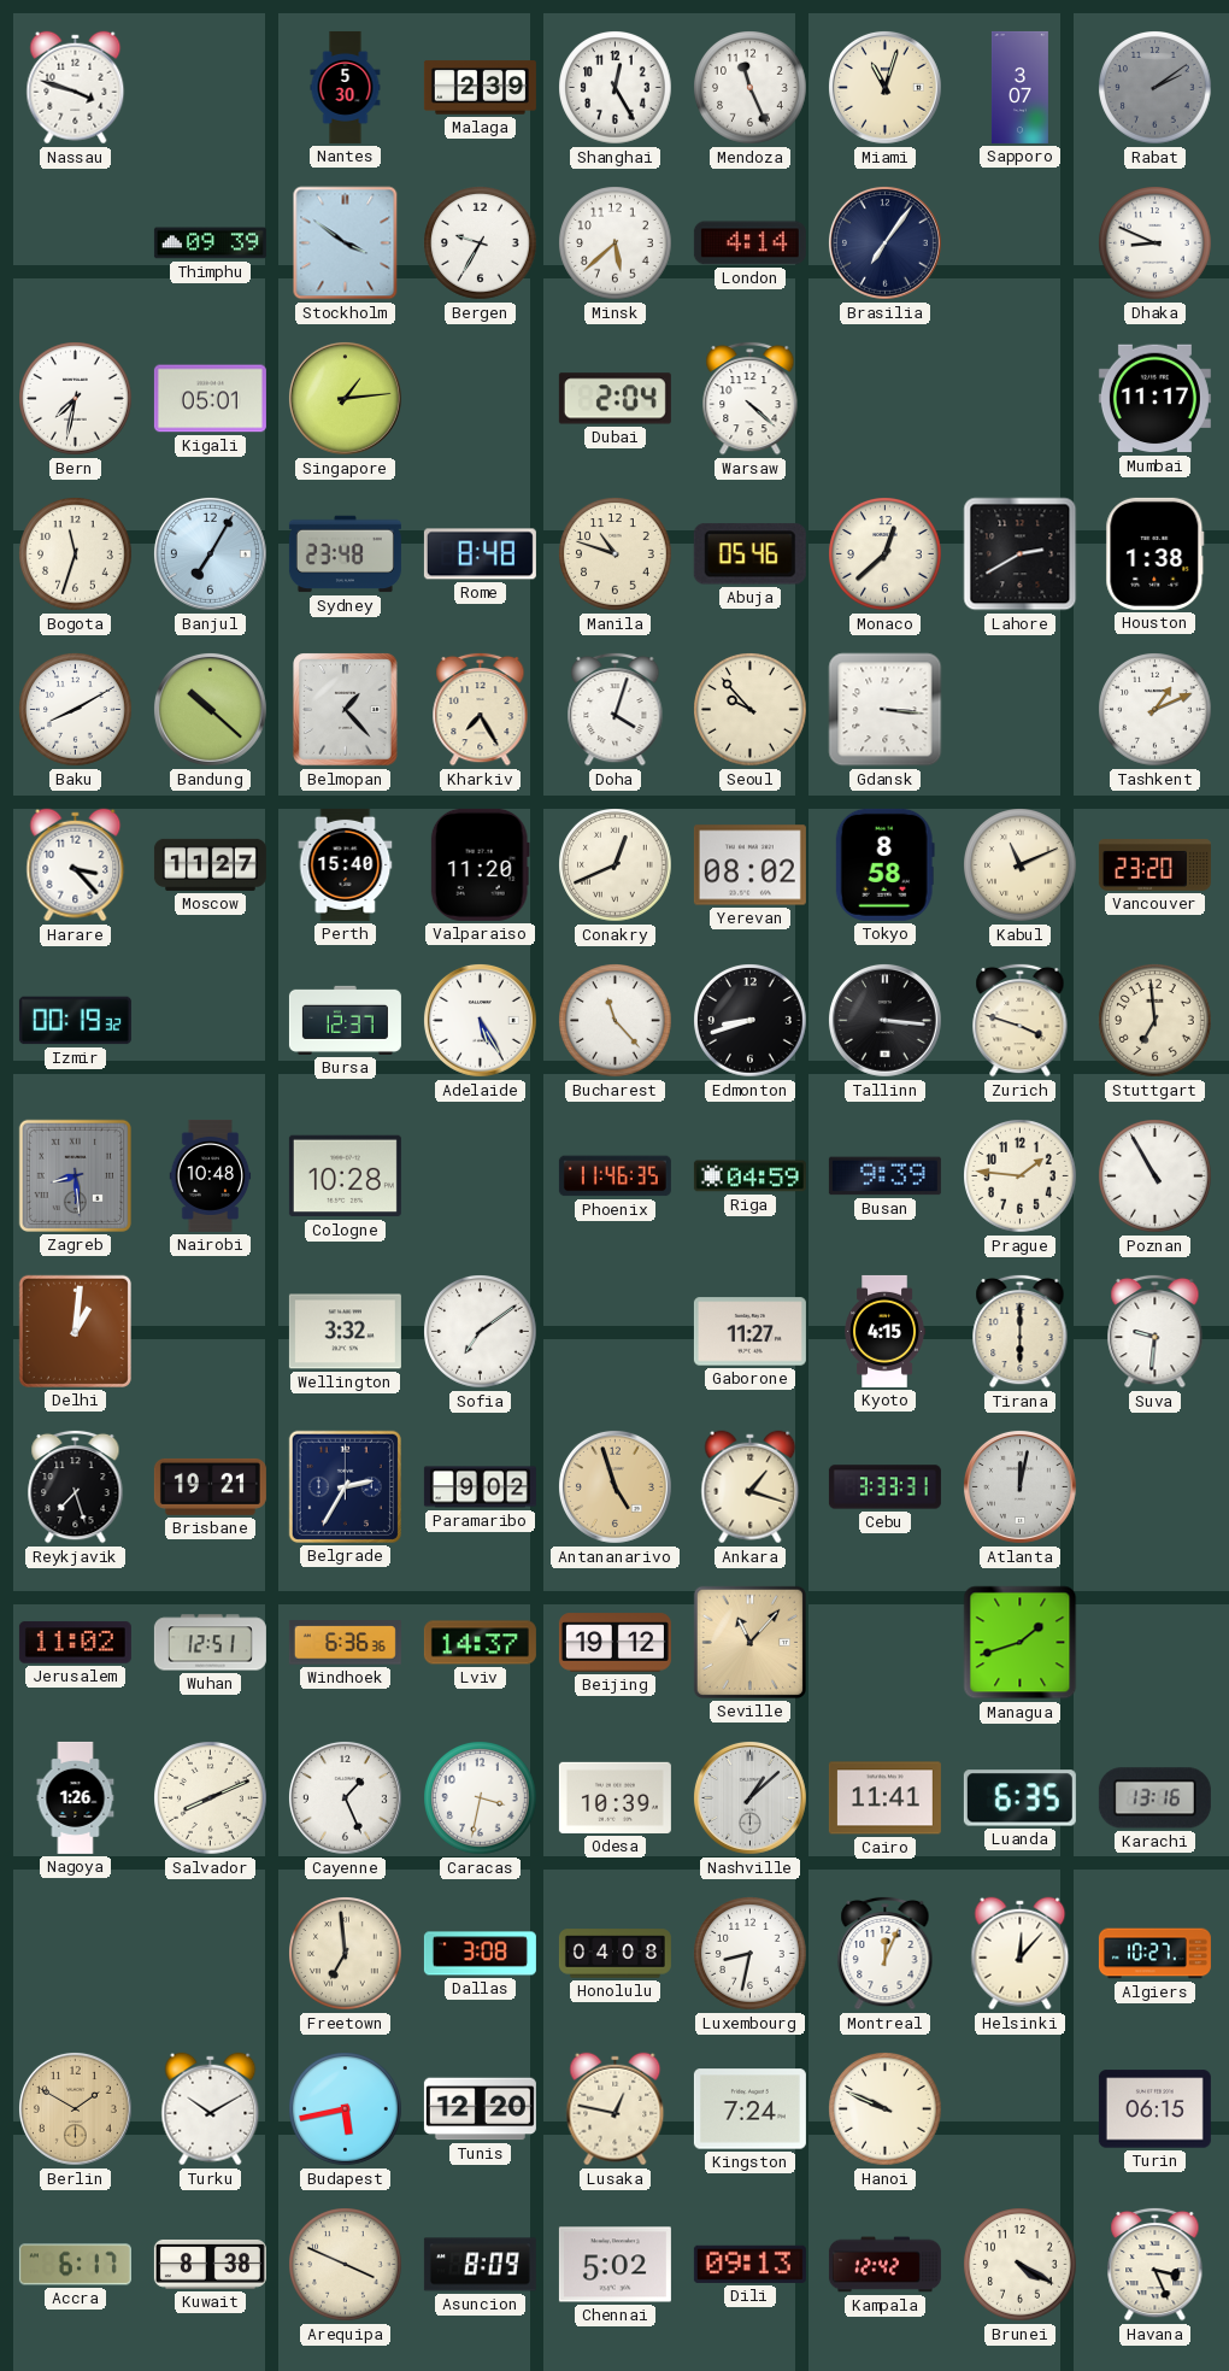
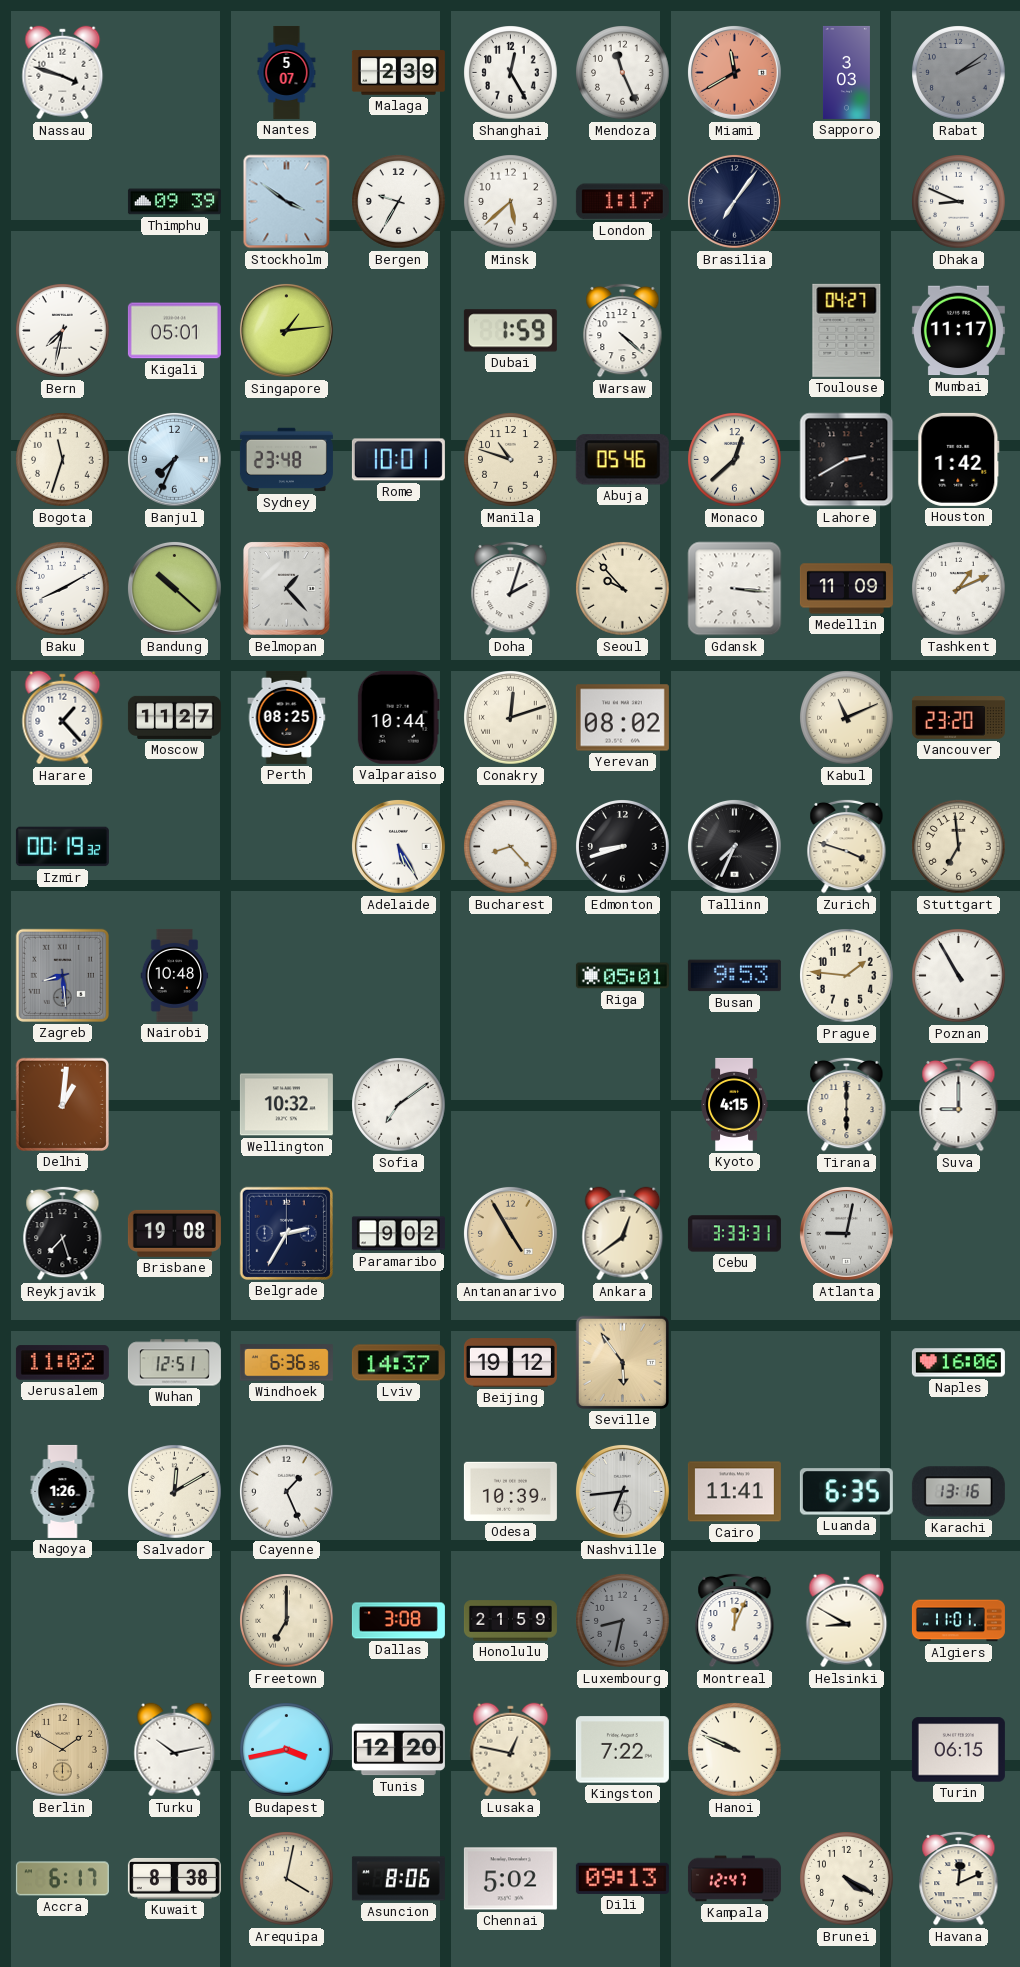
Nantes: 5:30 -> 5:07 (287, 72)
Miami: 11:03 -> 11:40 (734, 72)
Miami dial: cream -> salmon (734, 72)
Sapporo: 3:07 -> 3:03 (846, 72)
London: 4:14 -> 1:17 (622, 202)
Dubai: 2:04 -> 1:59 (510, 331)
Toulouse: none -> 04:27 (847, 330)
Banjul: 7:05 -> 7:34 (174, 459)
Rome: 8:48 -> 10:01 (398, 460)
Houston: 1:38 -> 1:42 (959, 459)
Kharkiv: 7:25 -> none (481, 709)
Doha: 4:03 -> 2:03 (511, 588)
Medellin: none -> 11:09 (846, 589)
Harare: 3:23 -> 1:23 (63, 718)
Perth: 15:40 -> 08:25 (287, 717)
Valparaiso: 11:20 -> 10:44 (398, 717)
Conakry: 12:41 -> 12:12 (511, 718)
Tokyo: 8:58 -> none (884, 864)
Bursa: 12:37 -> none (345, 1020)
Bucharest: 11:23 -> 8:23 (511, 847)
Tallinn: 3:16 -> 7:34 (734, 846)
Cologne: 10:28 -> none (345, 1176)
Phoenix: 11:46 -> none (614, 1176)
Riga: 04:59 -> 05:01 (622, 976)
Busan: 9:39 -> 9:53 (734, 976)
Wellington: 3:32 -> 10:32 (286, 1105)
Gaborone: 11:27 -> none (749, 1332)
Suva: 9:31 -> 9:00 (959, 1104)
Brisbane: 19:21 -> 19:08 (174, 1233)
Antananarivo: 4:57 -> 4:55 (510, 1233)
Ankara: 1:18 -> 12:39 (623, 1234)
Atlanta: 12:02 -> 9:02 (846, 1233)
Seville: 11:07 -> 5:54 (622, 1362)
Managua: 1:42 -> none (1021, 1643)
Naples: none -> 16:06 (958, 1363)
Salvador: 8:11 -> 12:10 (175, 1492)
Caracas: 3:32 -> none (481, 1798)
Nashville: 1:08 -> 6:44 (622, 1491)
Freetown: 6:59 -> 7:00 (287, 1621)
Honolulu: 04:08 -> 21:59 (510, 1621)
Luxembourg dial: white -> grey (623, 1621)
Helsinki: 12:07 -> 8:50 (847, 1621)
Algiers: 10:27 -> 11:01 (958, 1621)
Turku: 10:10 -> 10:13 (175, 1750)
Budapest: 5:43 -> 3:43 (287, 1750)
Kingston: 7:24 -> 7:22 (622, 1750)
Arequipa: 3:49 -> 4:02 (287, 1879)
Asuncion: 8:09 -> 8:06 (398, 1879)
Kampala: 12:42 -> 12:47 (734, 1879)
Havana: 3:26 -> 12:11 (959, 1878)
